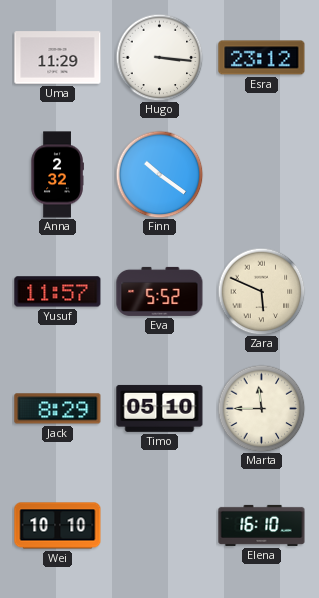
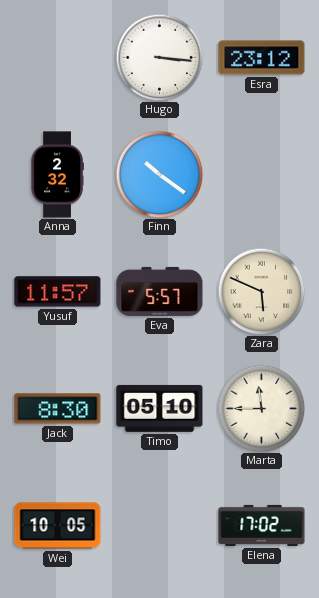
Uma: 11:29 -> none (58, 58)
Eva: 5:52 -> 5:57 (160, 291)
Jack: 8:29 -> 8:30 (58, 409)
Wei: 10:10 -> 10:05 (58, 526)
Elena: 16:10 -> 17:02 (262, 525)
